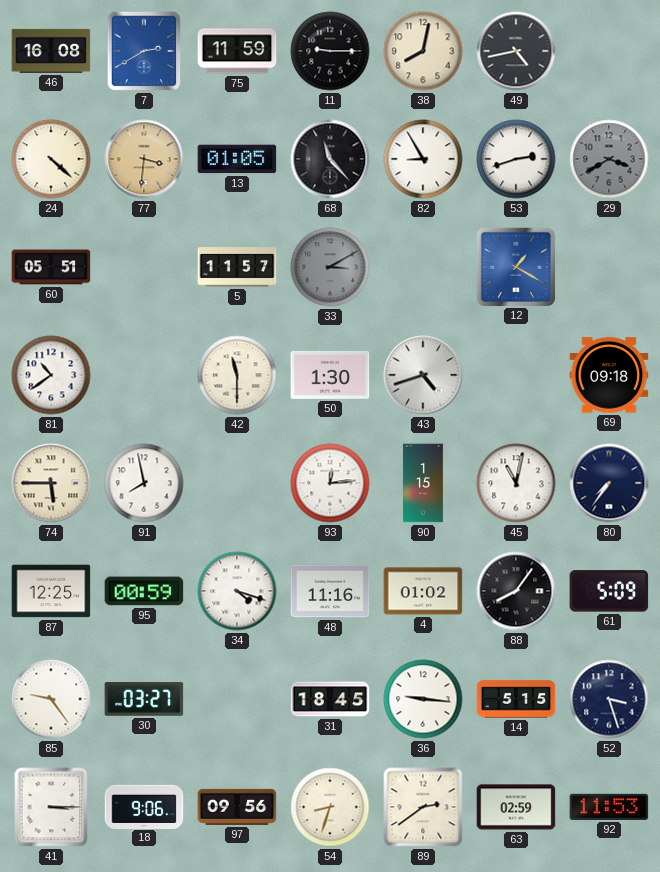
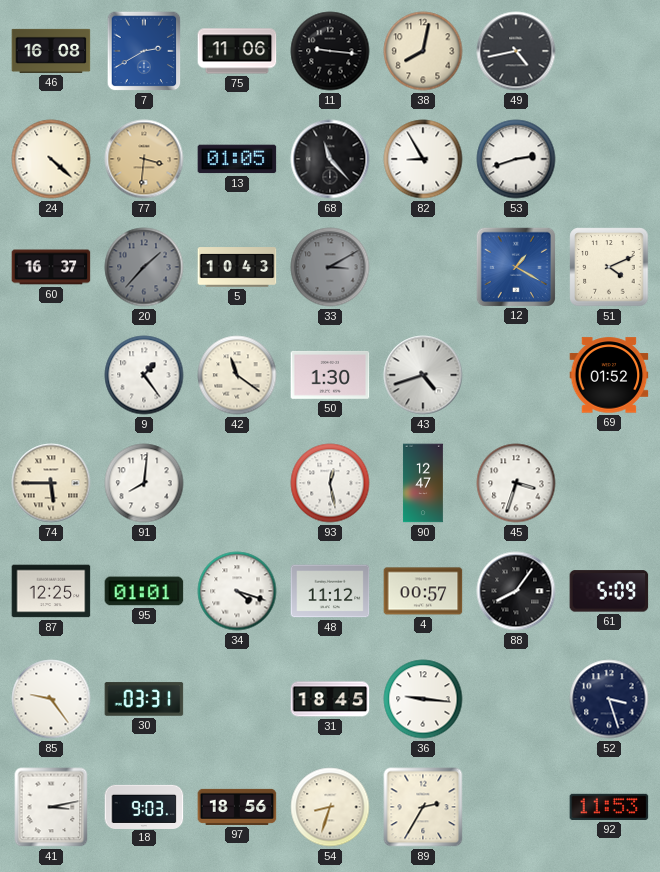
75: 11:59 -> 11:06 (237, 51)
11: 9:15 -> 9:16 (330, 51)
29: 3:40 -> none (609, 159)
60: 05:51 -> 16:37 (51, 267)
20: none -> 1:37 (144, 267)
5: 11:57 -> 10:43 (237, 267)
51: none -> 4:11 (609, 267)
81: 10:39 -> none (51, 375)
9: none -> 1:24 (144, 375)
42: 11:30 -> 11:21 (237, 375)
69: 09:18 -> 01:52 (609, 375)
91: 7:58 -> 8:01 (144, 483)
93: 12:14 -> 12:28 (330, 483)
90: 1:15 -> 12:47 (423, 483)
45: 11:02 -> 3:33 (516, 483)
80: 7:36 -> none (609, 483)
95: 00:59 -> 01:01 (144, 591)
48: 11:16 -> 11:12 (330, 591)
4: 01:02 -> 00:57 (423, 591)
30: 03:27 -> 03:31 (144, 699)
14: 5:15 -> none (516, 699)
41: 3:15 -> 3:13 (51, 807)
18: 9:06 -> 9:03 (144, 806)
97: 09:56 -> 18:56 (237, 807)
89: 2:39 -> 2:35 (423, 807)
63: 02:59 -> none (516, 807)
